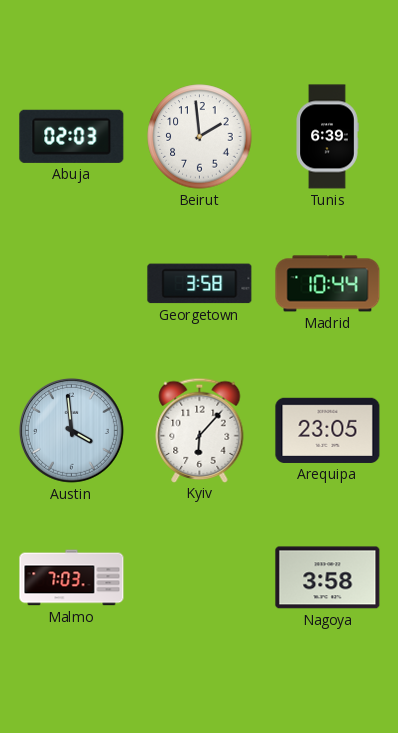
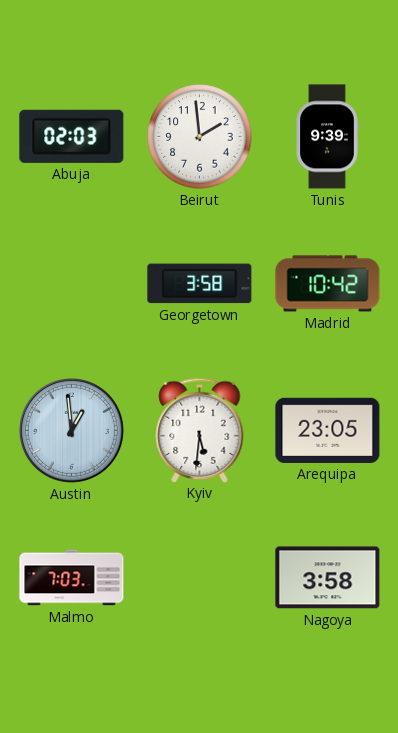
Tunis: 6:39 -> 9:39 (327, 137)
Madrid: 10:44 -> 10:42 (328, 284)
Austin: 3:59 -> 12:59 (71, 430)
Kyiv: 6:07 -> 5:31 (200, 430)
